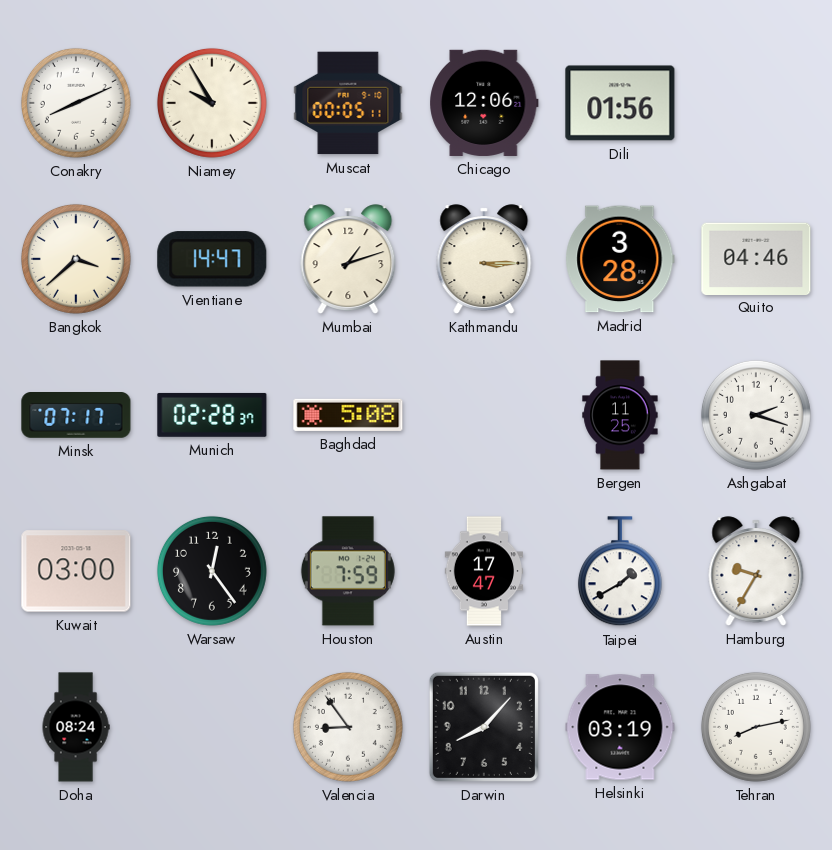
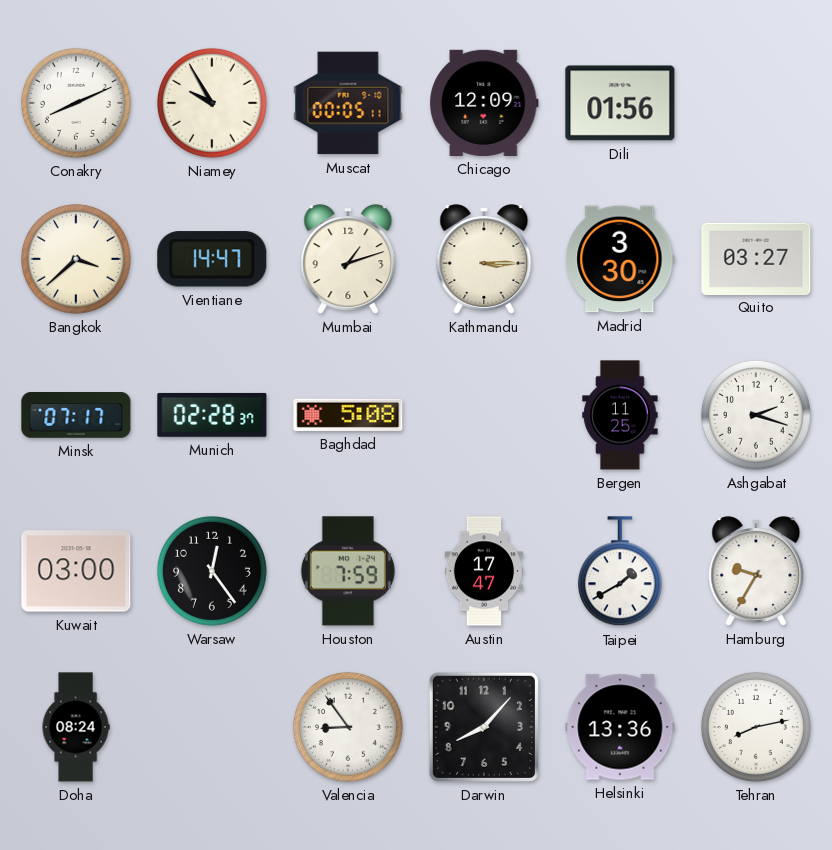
Chicago: 12:06 -> 12:09 (484, 103)
Madrid: 3:28 -> 3:30 (620, 259)
Quito: 04:46 -> 03:27 (756, 258)
Helsinki: 03:19 -> 13:36 (620, 727)
